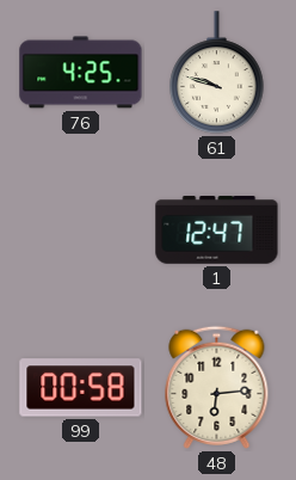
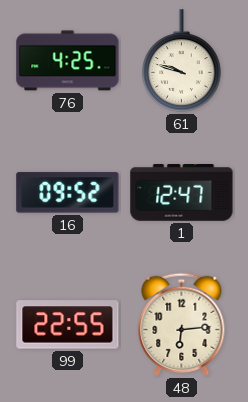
16: none -> 09:52 (68, 193)
99: 00:58 -> 22:55 (68, 325)
